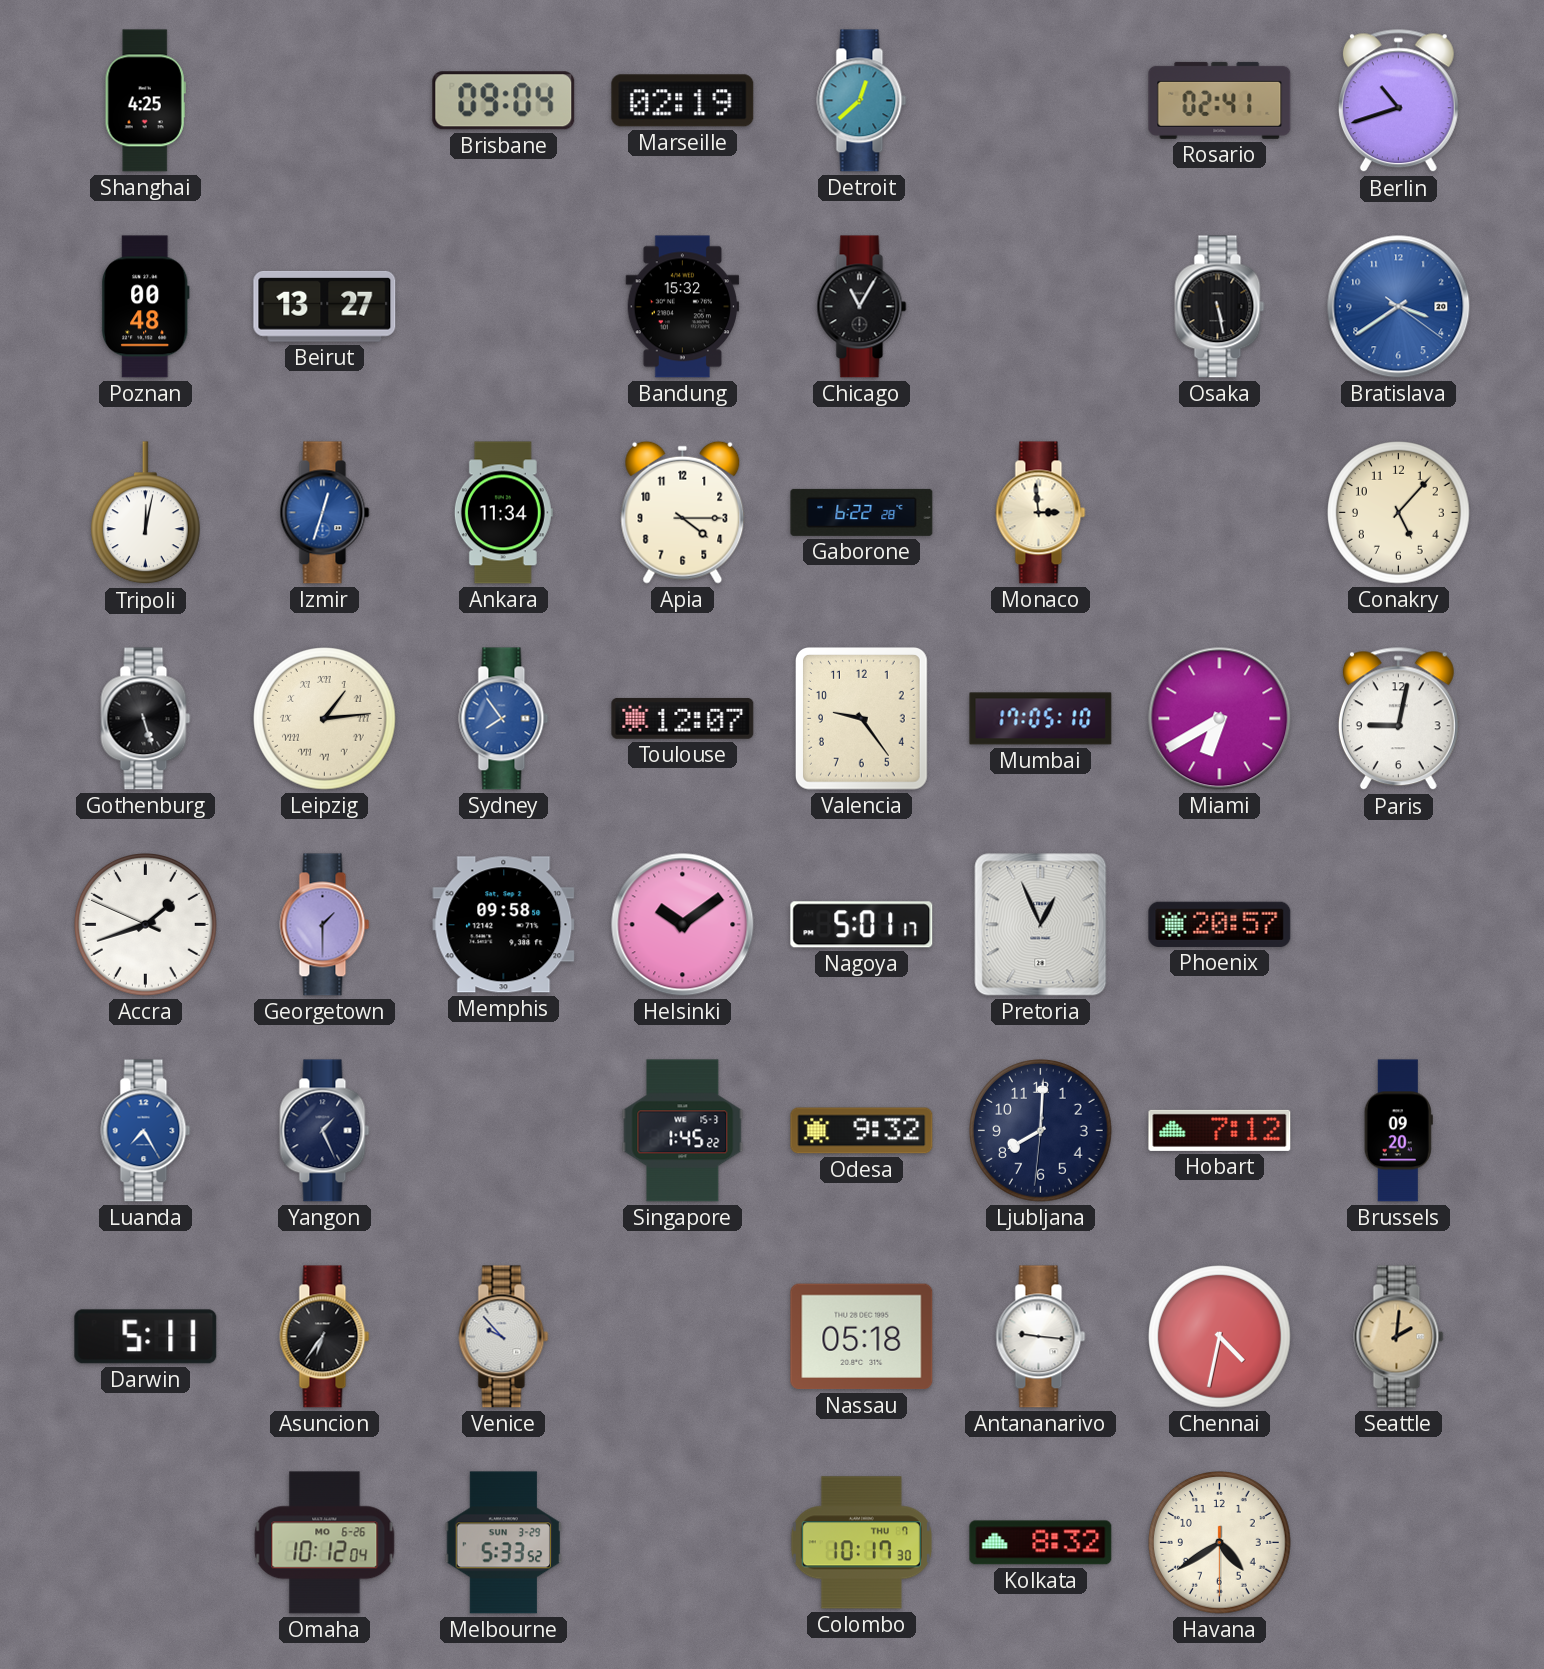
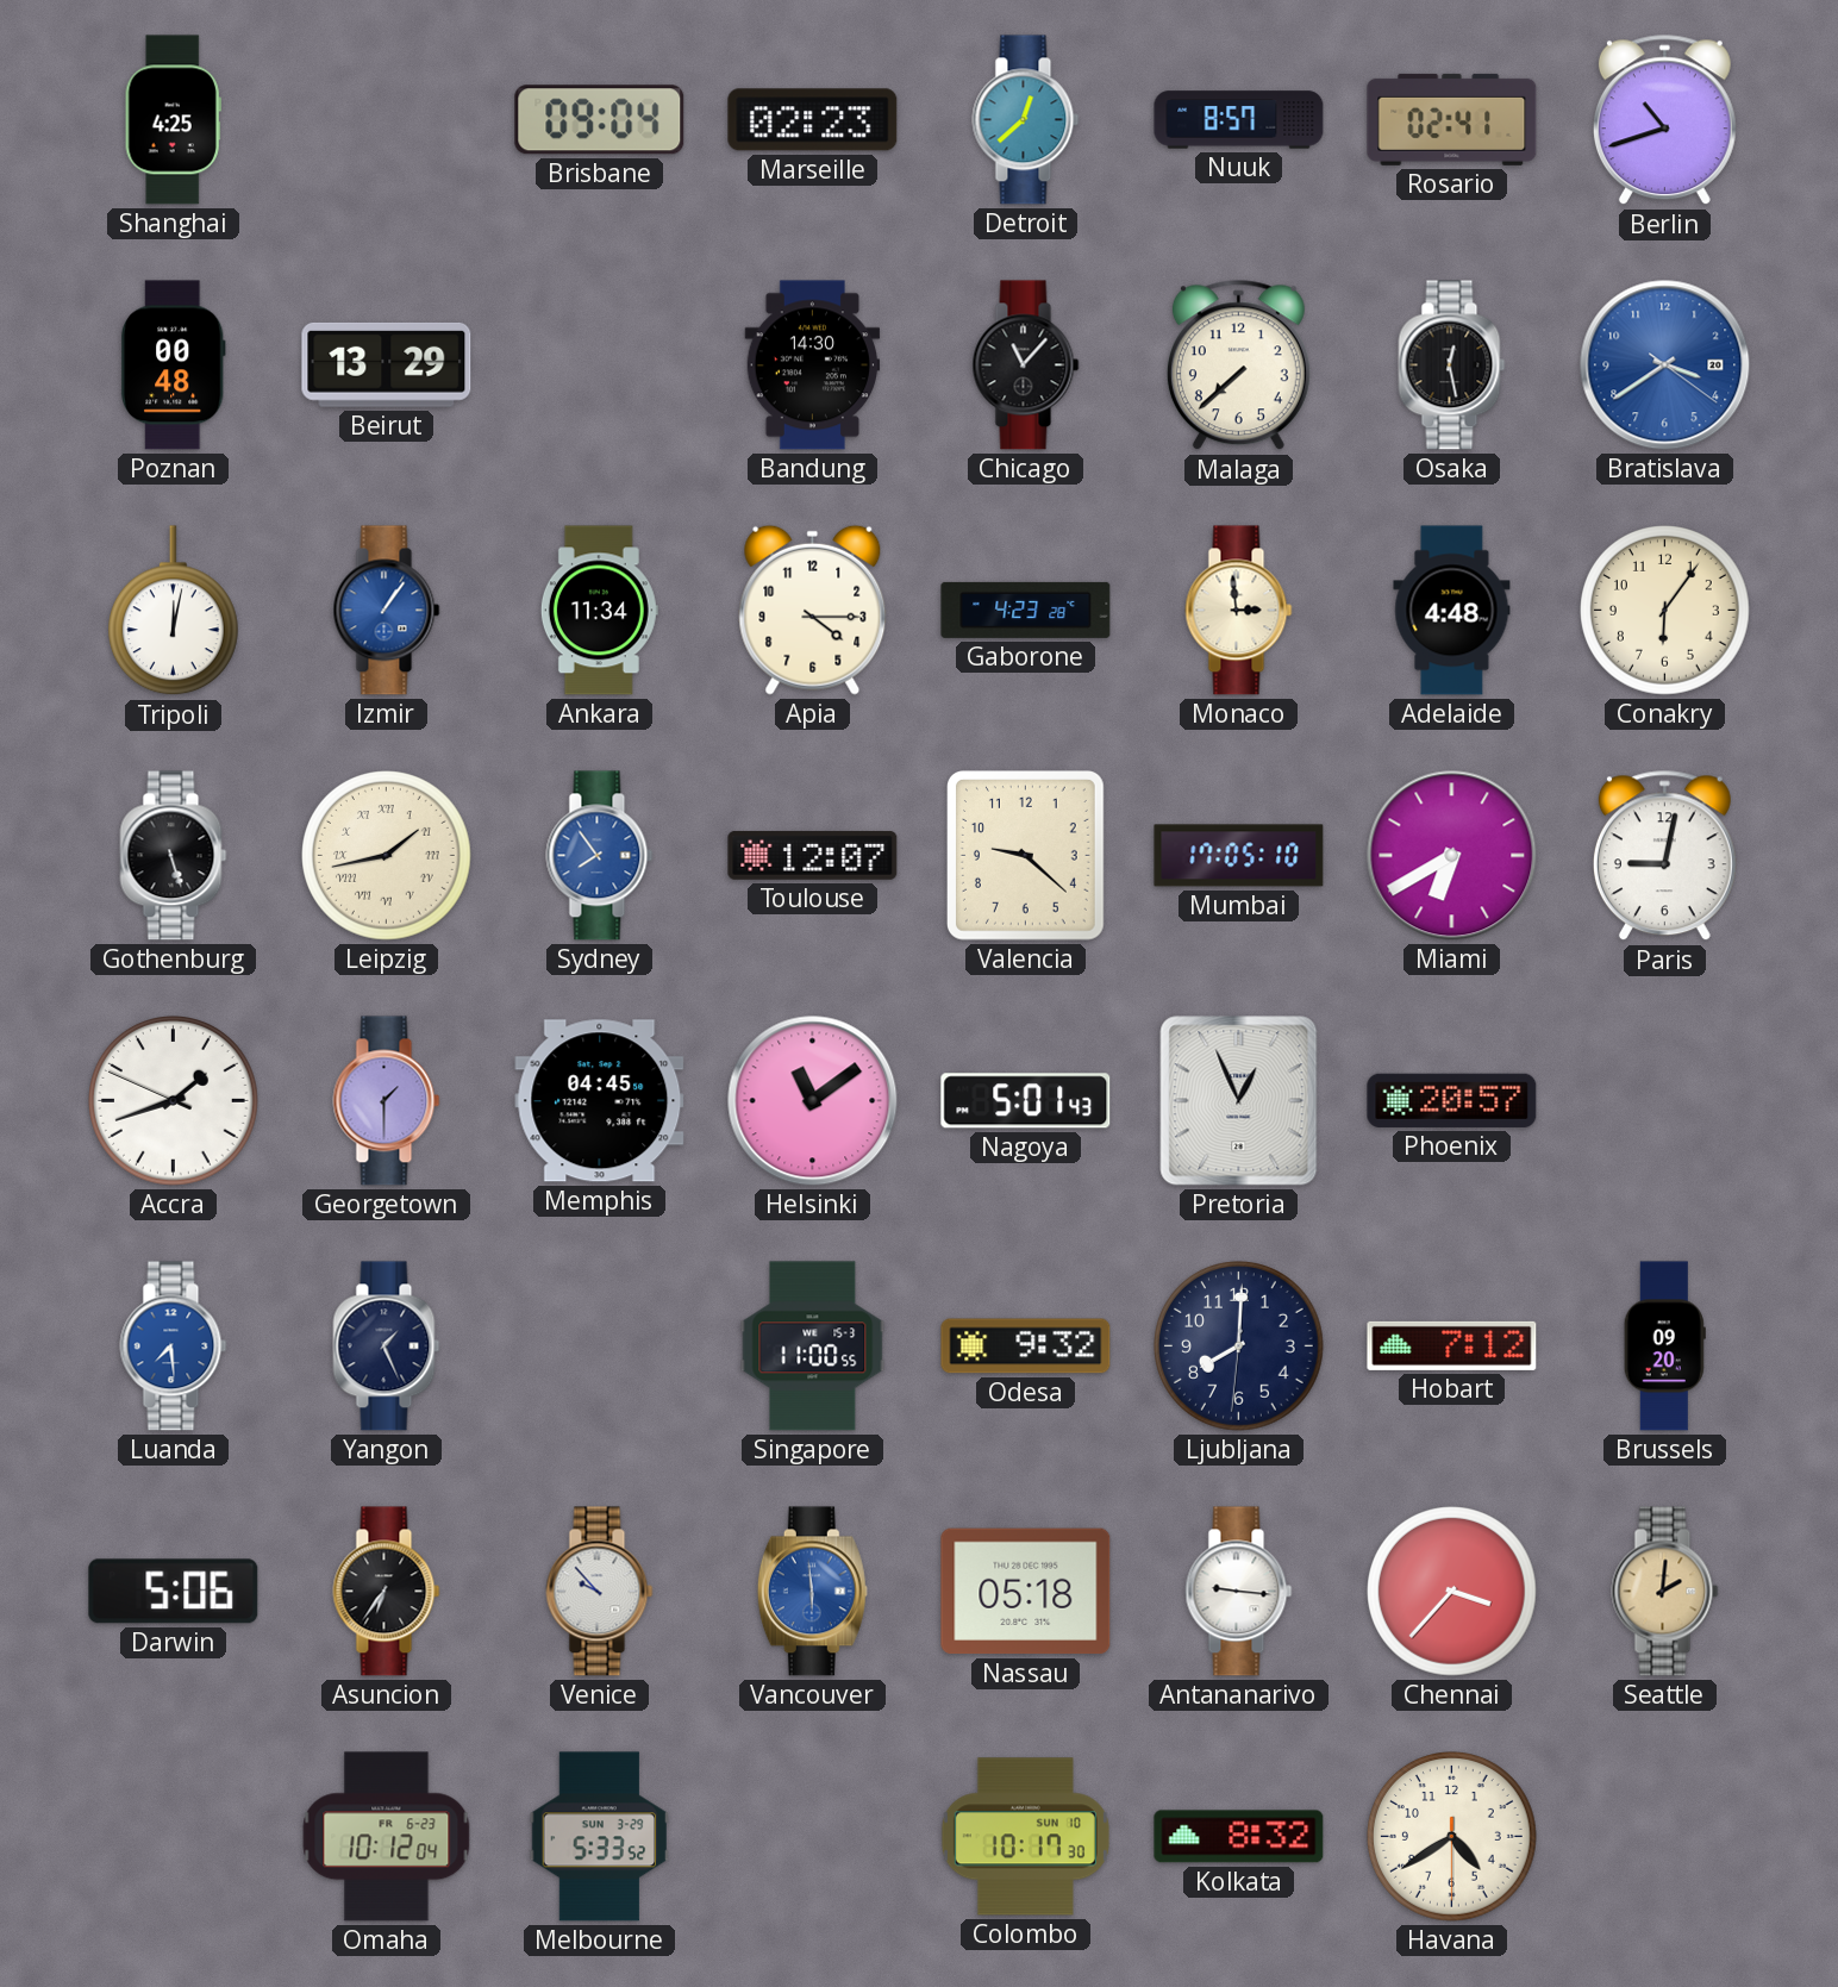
Marseille: 02:19 -> 02:23 (813, 120)
Nuuk: none -> 8:57 (1239, 120)
Beirut: 13:27 -> 13:29 (387, 364)
Bandung: 15:32 -> 14:30 (813, 365)
Chicago: 11:05 -> 11:07 (1026, 365)
Malaga: none -> 7:38 (1238, 365)
Osaka: 5:28 -> 12:28 (1452, 365)
Izmir: 12:33 -> 1:06 (387, 611)
Gaborone: 6:22 -> 4:23 (1026, 610)
Adelaide: none -> 4:48 (1452, 611)
Conakry: 5:07 -> 6:06 (1665, 611)
Leipzig: 1:14 -> 1:43 (387, 856)
Valencia: 9:24 -> 9:22 (1025, 856)
Memphis: 09:58 -> 04:45 (600, 1101)
Helsinki: 10:09 -> 11:09 (813, 1101)
Nagoya: 5:01:17 -> 5:01:43 (1026, 1101)
Luanda: 7:25 -> 7:29 (174, 1346)
Singapore: 1:45 -> 11:00 (813, 1346)
Darwin: 5:11 -> 5:06 (174, 1592)
Vancouver: none -> 5:59 (812, 1592)
Chennai: 4:32 -> 3:37 (1452, 1592)
Omaha date: MO 6-26 -> FR 6-23 (387, 1837)
Colombo date: THU 7 -> SUN 10 (1025, 1837)
